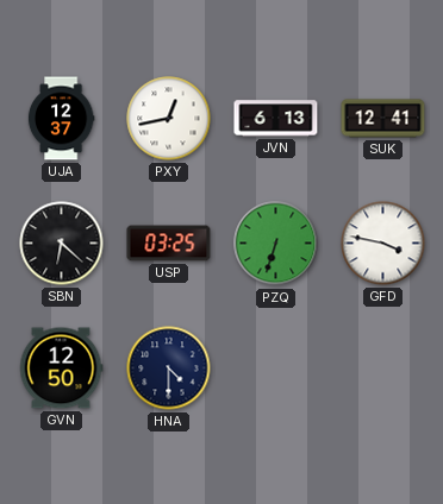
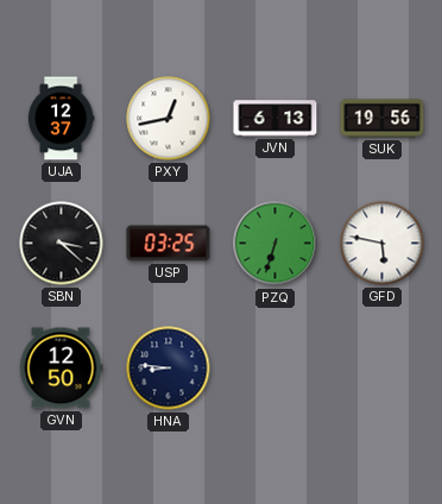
SUK: 12:41 -> 19:56 (383, 119)
SBN: 6:22 -> 3:22 (62, 244)
GFD: 3:47 -> 5:47 (383, 244)
HNA: 4:30 -> 8:46 (169, 368)
